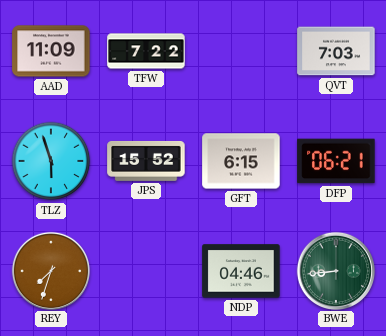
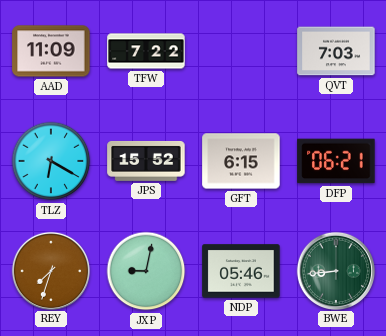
TLZ: 5:57 -> 6:20 (51, 161)
JXP: none -> 9:02 (146, 271)
NDP: 04:46 -> 05:46 (241, 271)
